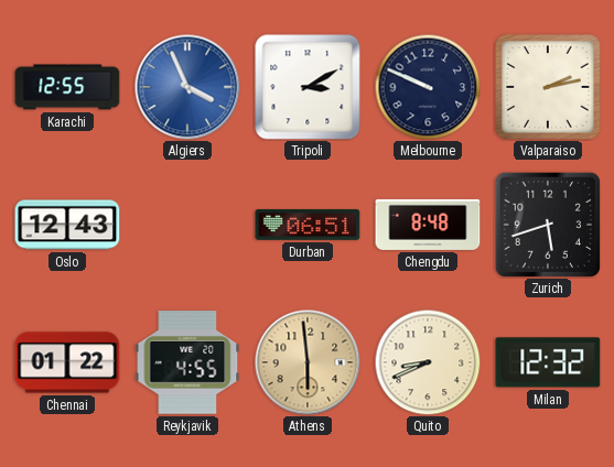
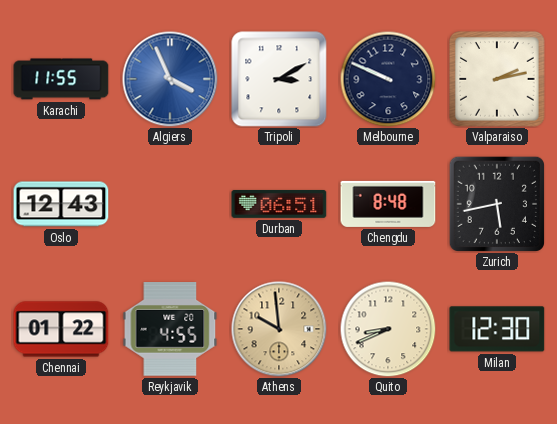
Karachi: 12:55 -> 11:55 (61, 79)
Zurich: 5:42 -> 5:43 (496, 203)
Athens: 5:59 -> 9:59 (279, 329)
Milan: 12:32 -> 12:30 (497, 329)
